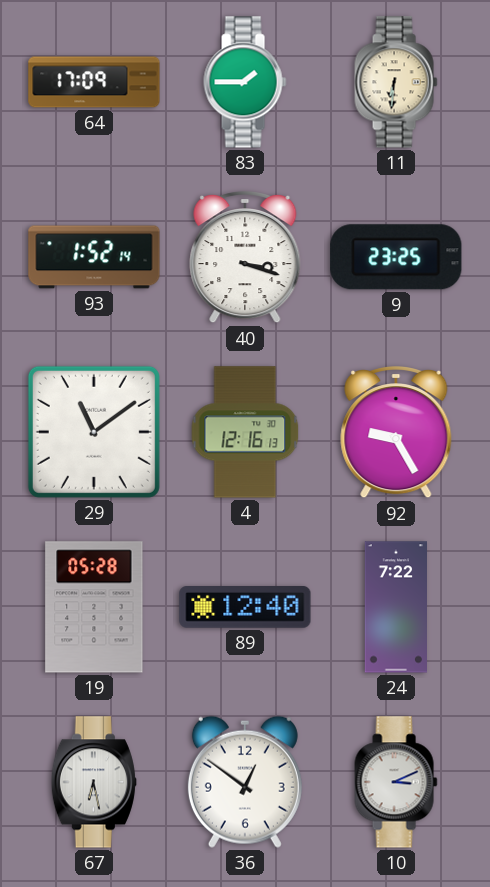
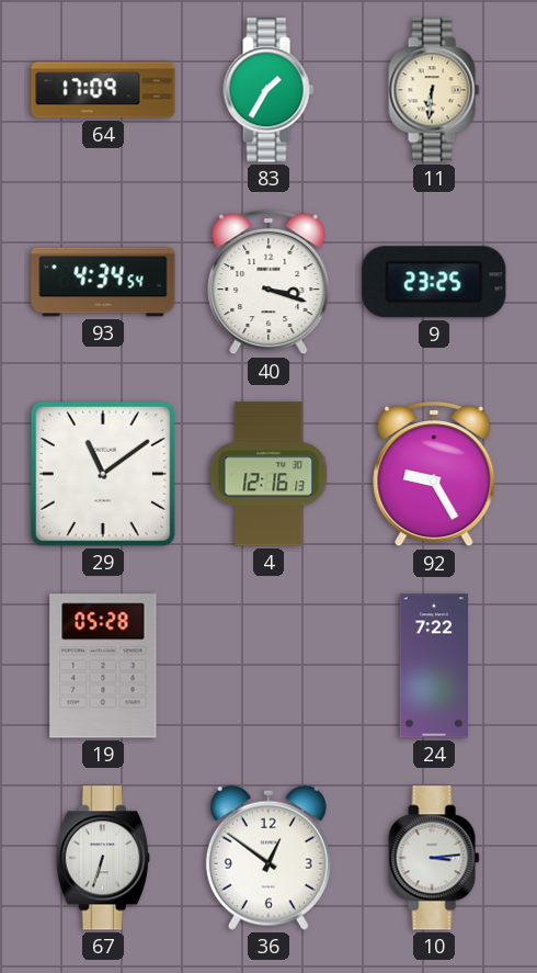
83: 1:45 -> 1:35 (268, 90)
93: 1:52 -> 4:34 (103, 282)
89: 12:40 -> none (245, 608)
67: 6:28 -> 6:33 (103, 858)
10: 3:11 -> 3:14 (434, 858)
